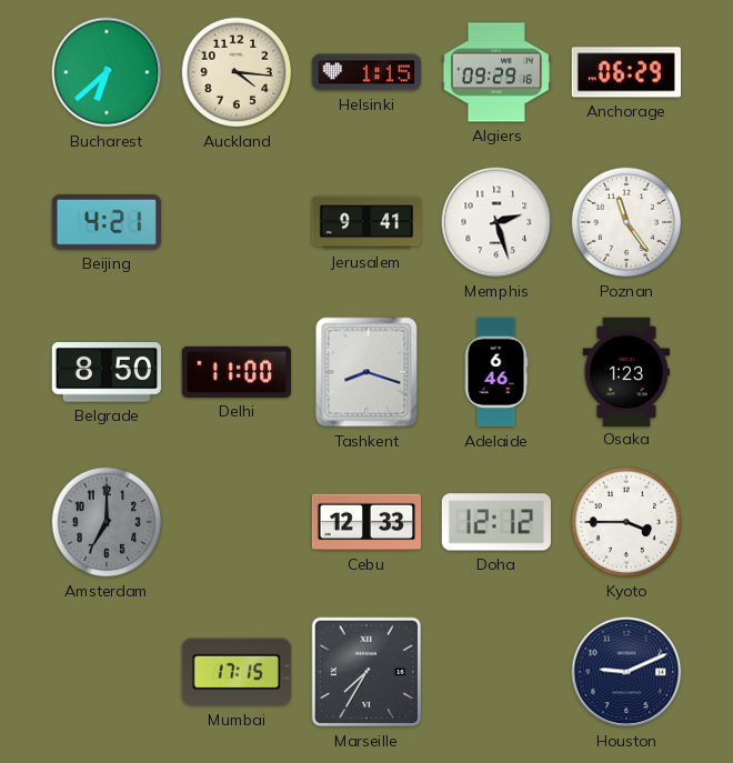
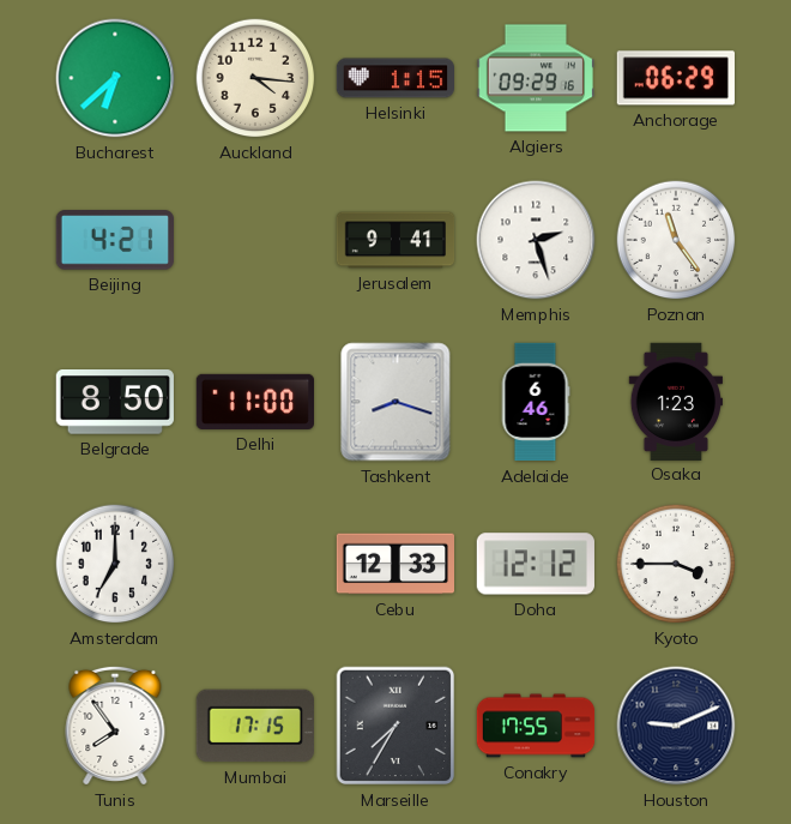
Amsterdam dial: grey -> white (115, 564)
Tunis: none -> 7:54 (115, 726)
Conakry: none -> 17:55 (536, 726)
